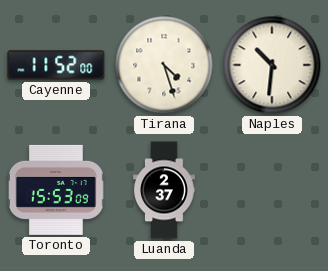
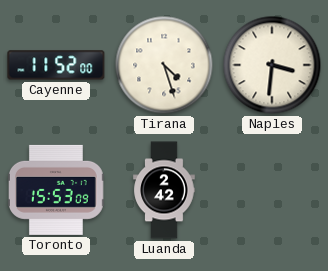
Naples: 10:31 -> 3:31 (272, 65)
Luanda: 2:37 -> 2:42 (164, 190)
